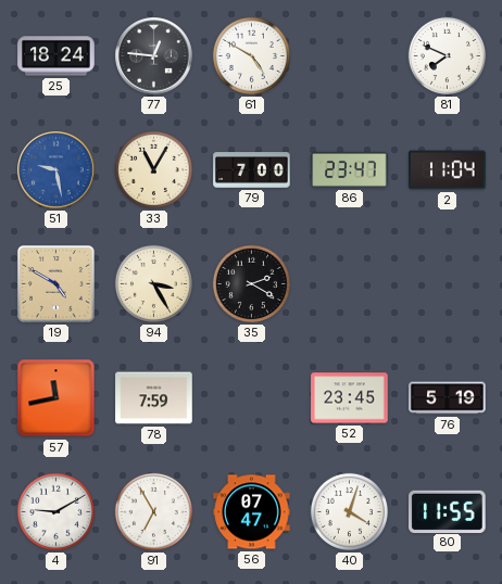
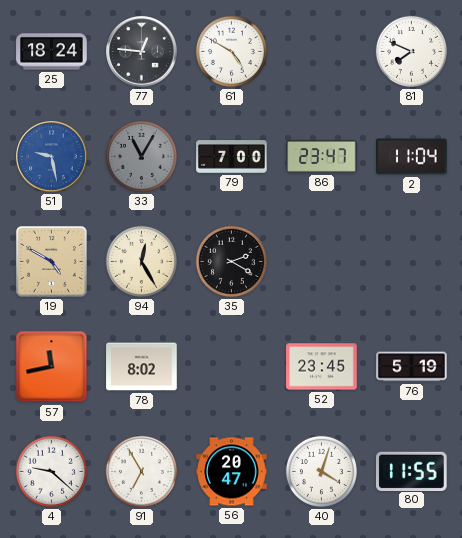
33 dial: cream -> grey (141, 156)
94: 3:25 -> 12:25 (141, 261)
78: 7:59 -> 8:02 (142, 367)
4: 9:10 -> 9:22 (51, 471)
56: 07:47 -> 20:47 (232, 472)
